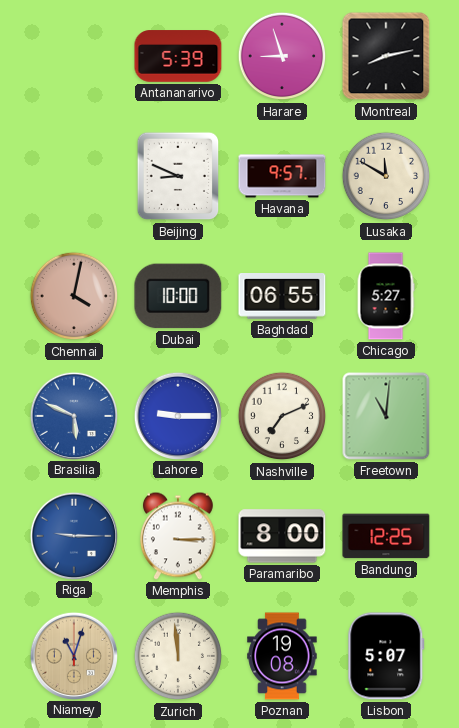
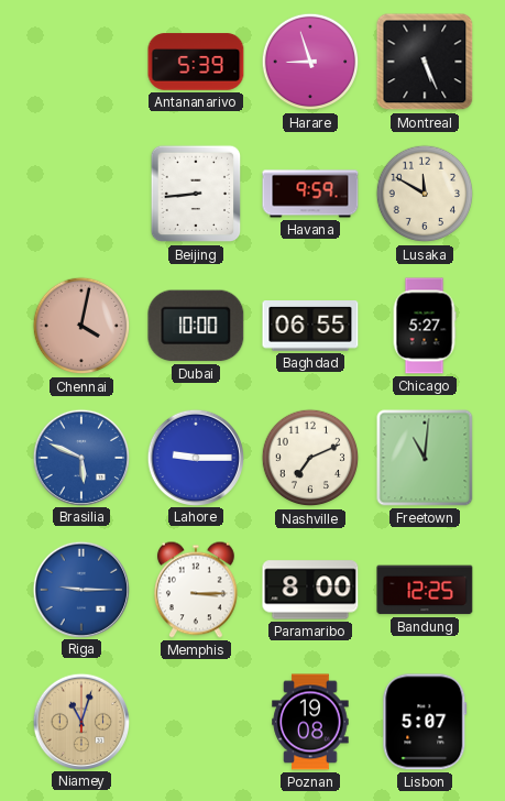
Montreal: 8:13 -> 5:26 (425, 62)
Beijing: 8:49 -> 8:44 (196, 194)
Havana: 9:57 -> 9:59 (310, 194)
Zurich: 11:59 -> none (178, 656)
